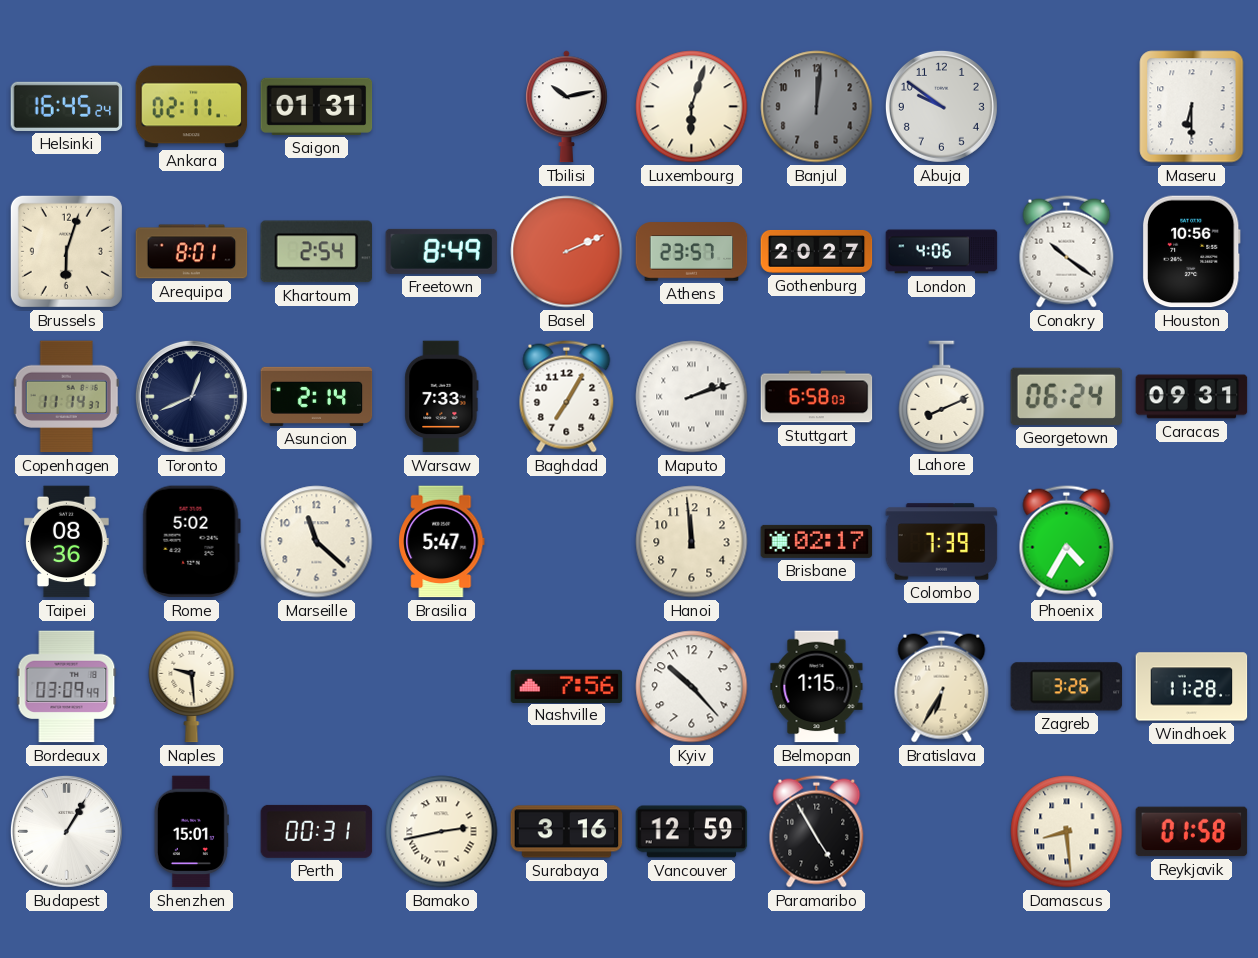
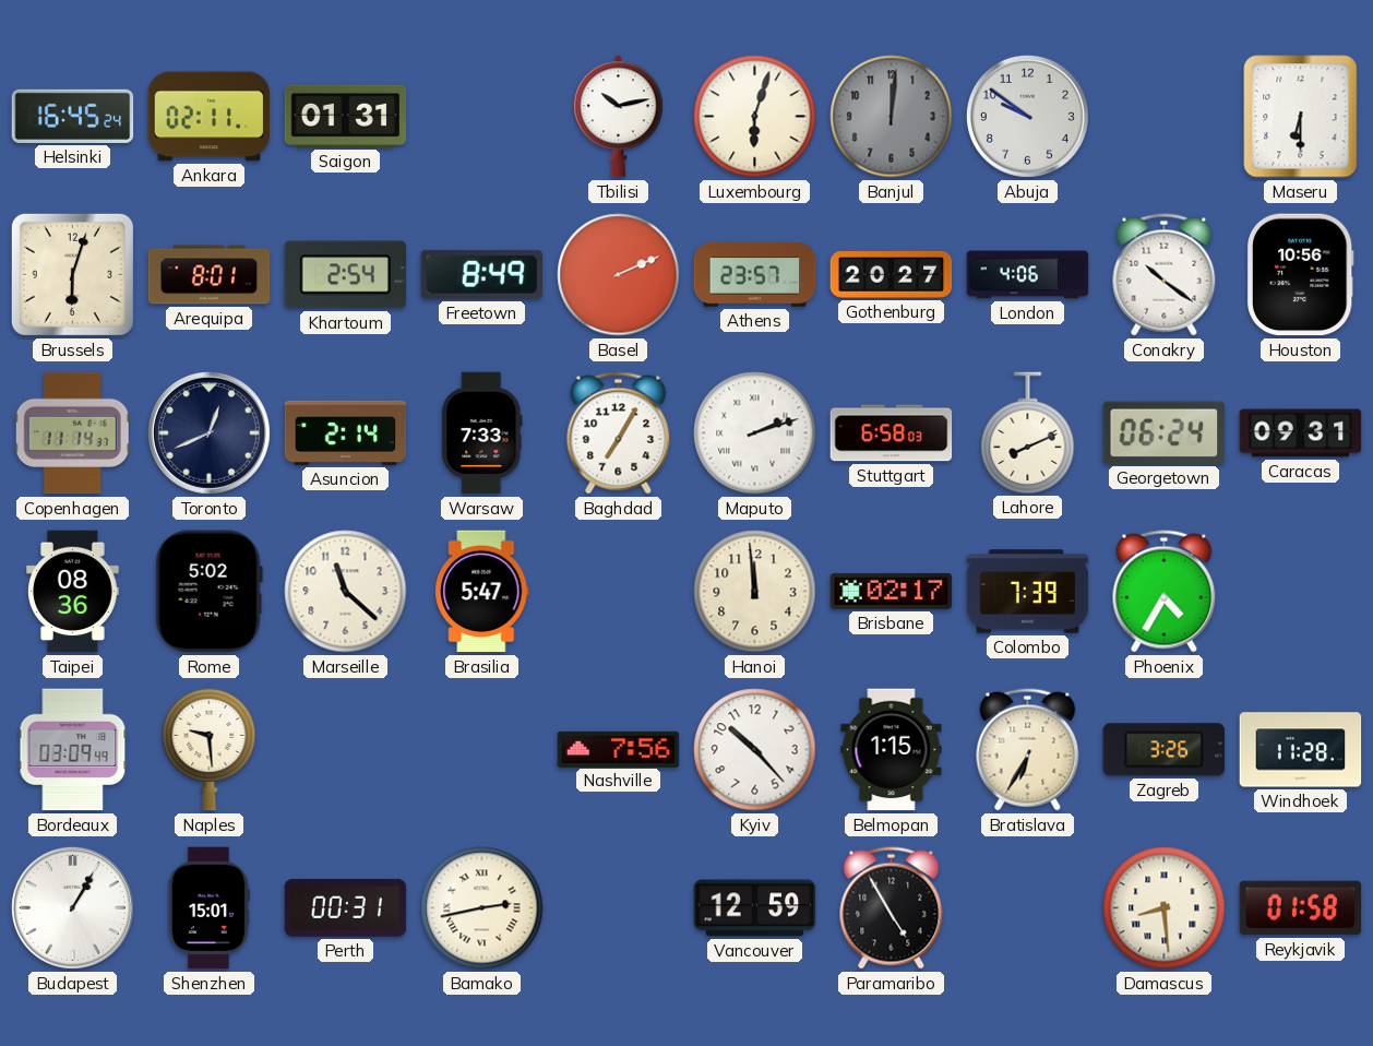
Surabaya: 3:16 -> none (567, 832)
